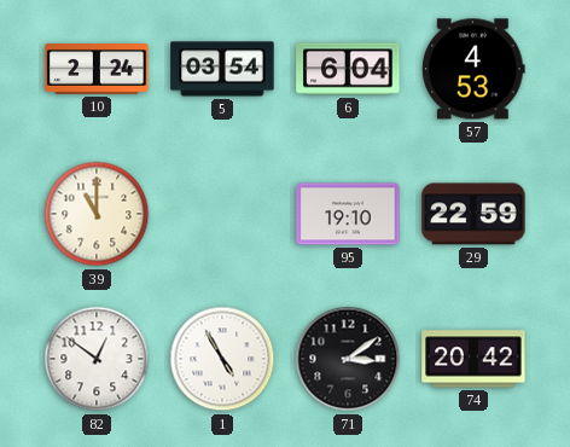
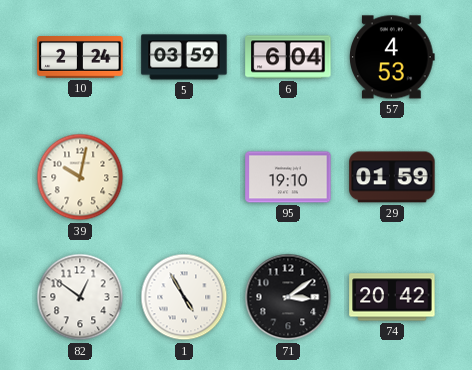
5: 03:54 -> 03:59 (184, 57)
39: 11:00 -> 10:02 (80, 177)
29: 22:59 -> 01:59 (392, 177)
